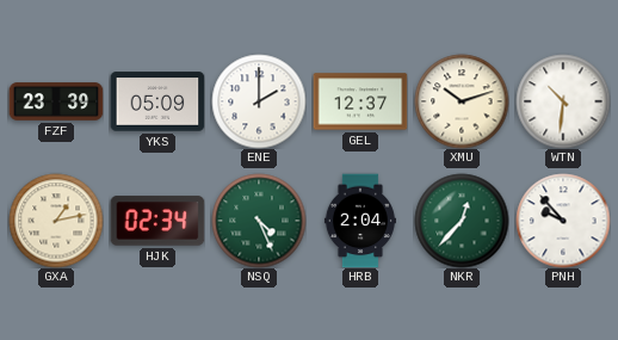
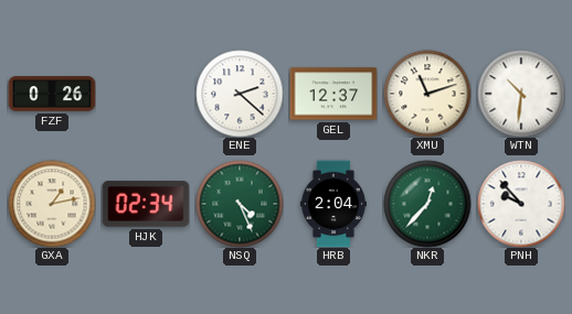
FZF: 23:39 -> 0:26 (52, 94)
YKS: 05:09 -> none (157, 101)
ENE: 2:00 -> 2:22 (240, 94)
XMU: 10:12 -> 11:12 (427, 94)
